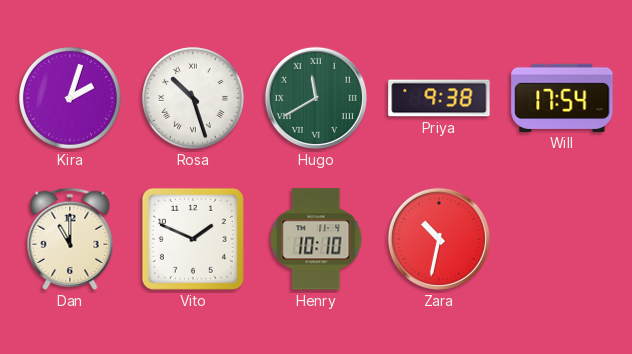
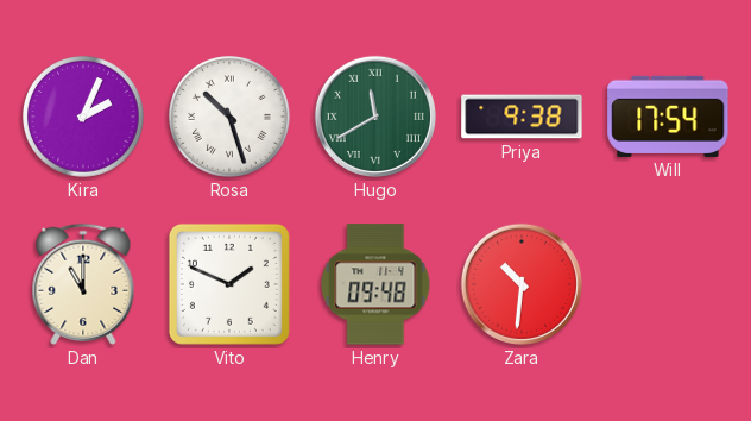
Kira: 2:03 -> 2:04 (84, 118)
Henry: 10:10 -> 09:48 (375, 284)
Zara: 10:32 -> 10:31 (522, 284)
